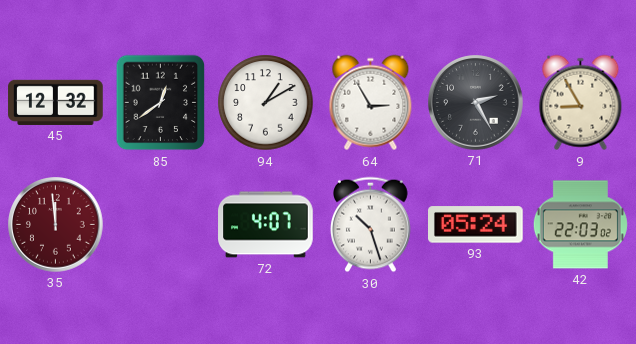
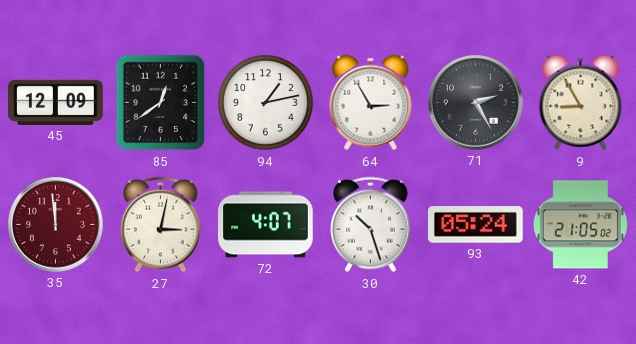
45: 12:32 -> 12:09 (56, 102)
94: 1:10 -> 1:13 (266, 103)
27: none -> 3:02 (161, 225)
42: 22:03 -> 21:05 (580, 225)
